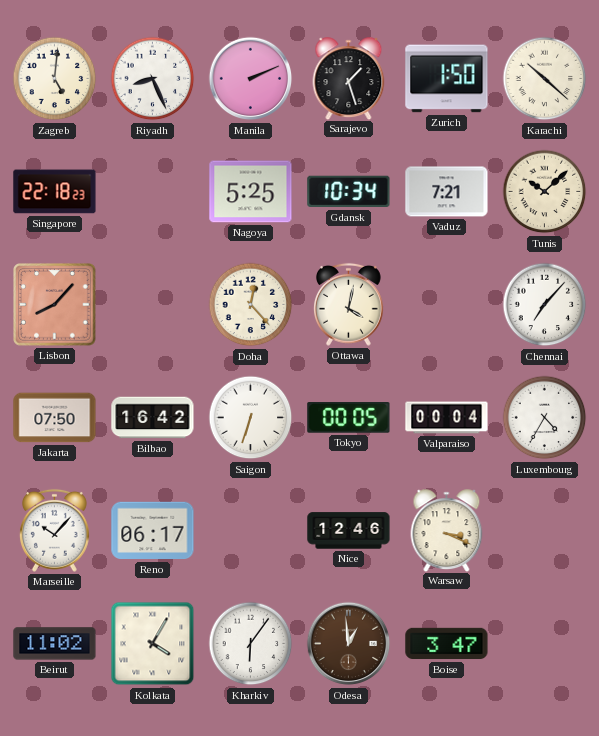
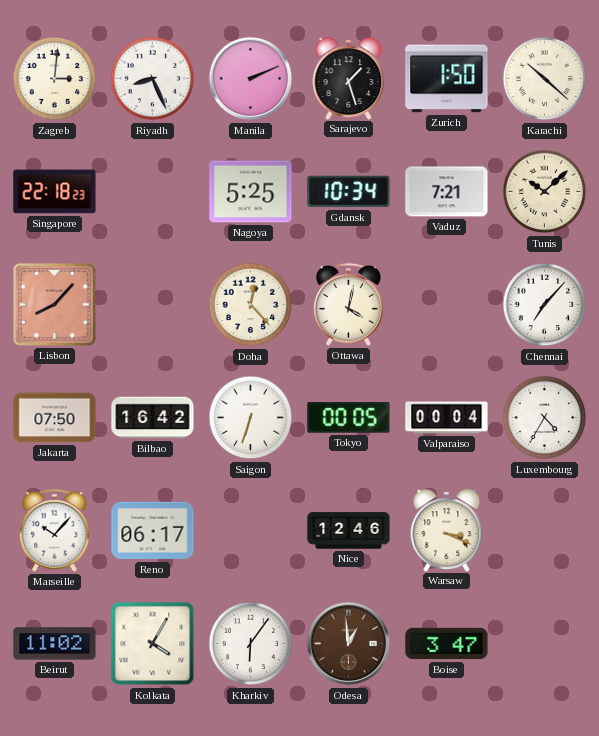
Zagreb: 5:01 -> 3:01 (55, 79)
